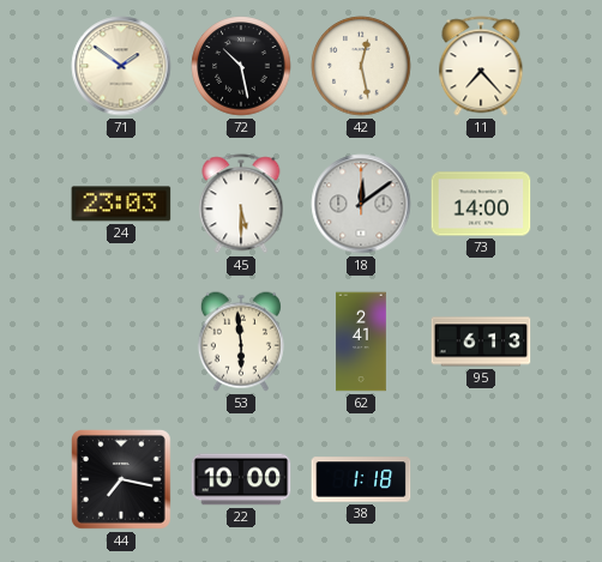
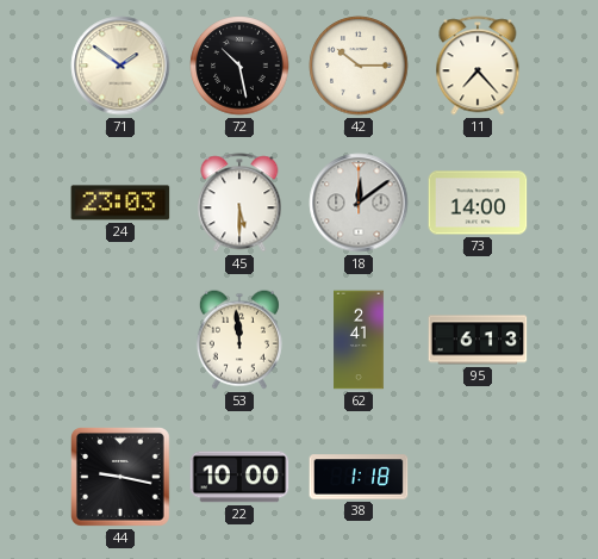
42: 12:28 -> 10:15 (359, 66)
53: 5:59 -> 11:59 (239, 340)
44: 7:17 -> 9:17 (122, 478)
